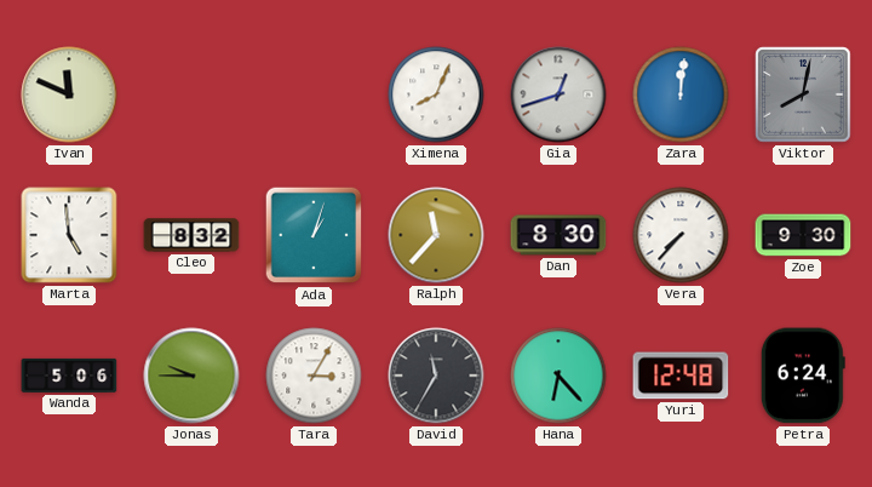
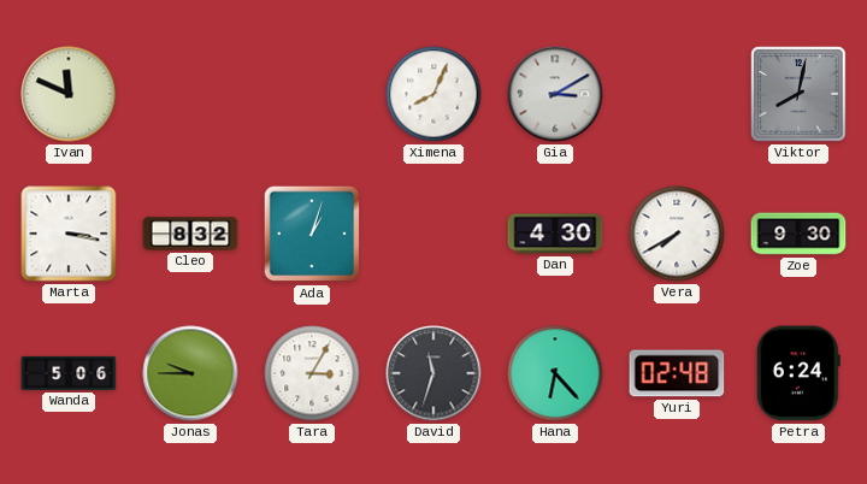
Gia: 12:42 -> 3:10 (555, 94)
Zara: 12:01 -> none (681, 94)
Marta: 4:59 -> 3:17 (69, 234)
Ralph: 11:37 -> none (436, 235)
Dan: 8:30 -> 4:30 (555, 234)
Vera: 7:37 -> 7:40 (677, 234)
David: 11:35 -> 11:33 (433, 373)
Yuri: 12:48 -> 02:48 (677, 373)
